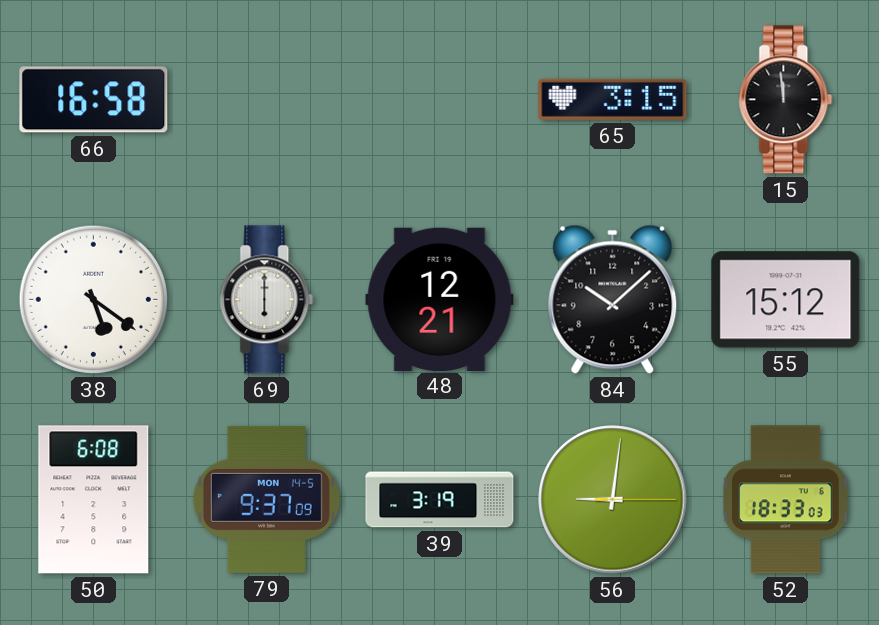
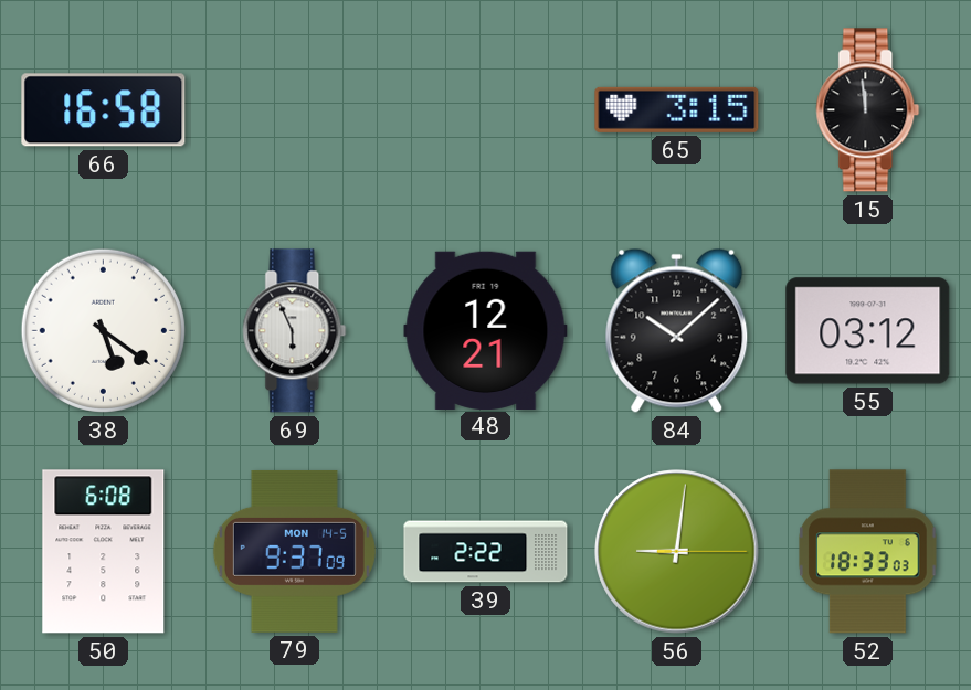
69: 6:00 -> 5:56 (295, 331)
55: 15:12 -> 03:12 (868, 331)
39: 3:19 -> 2:22 (486, 552)
